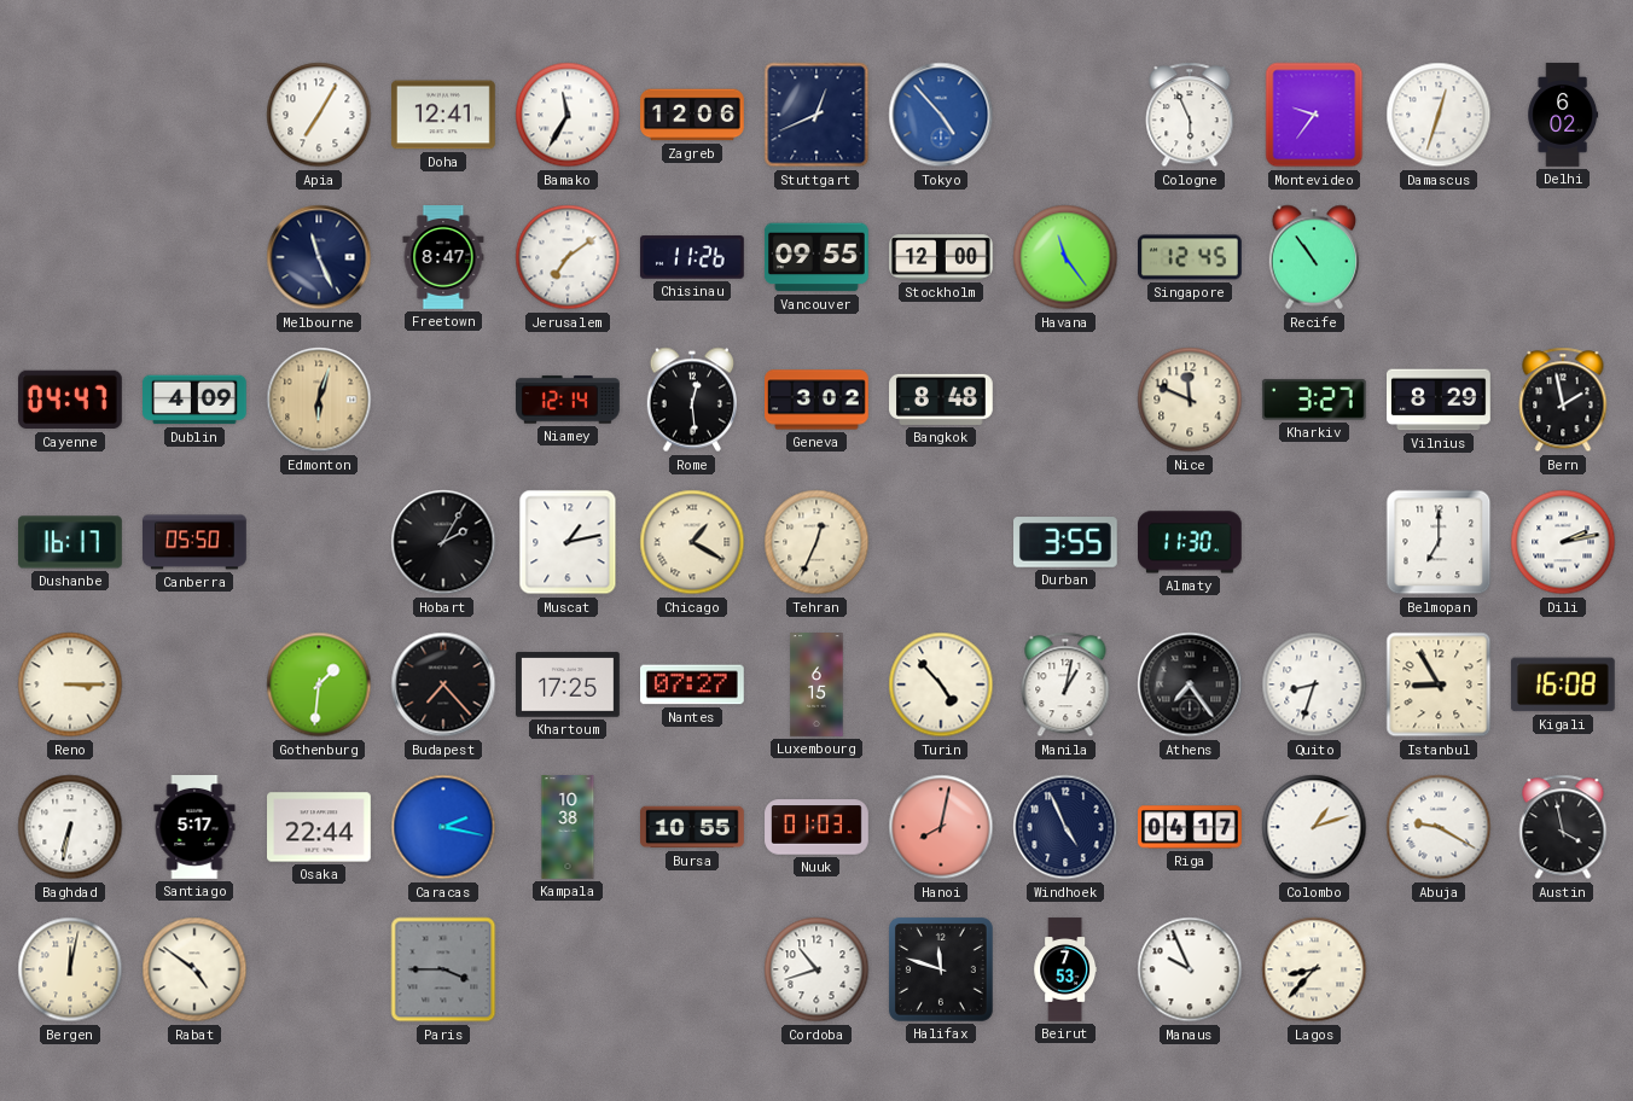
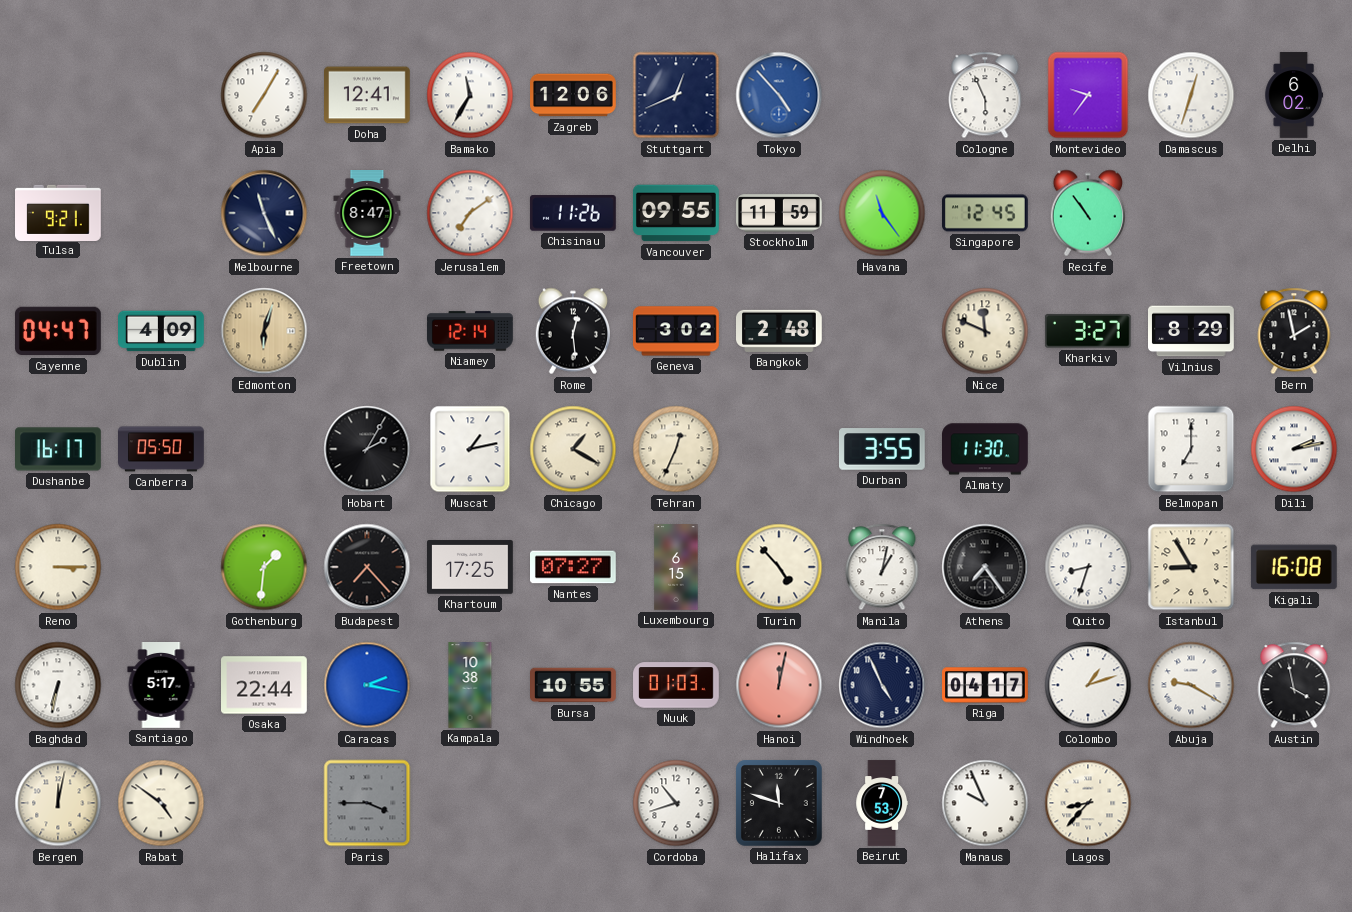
Tulsa: none -> 9:21 (58, 212)
Stockholm: 12:00 -> 11:59 (779, 213)
Bangkok: 8:48 -> 2:48 (780, 331)
Hanoi: 8:02 -> 12:02 (779, 685)
